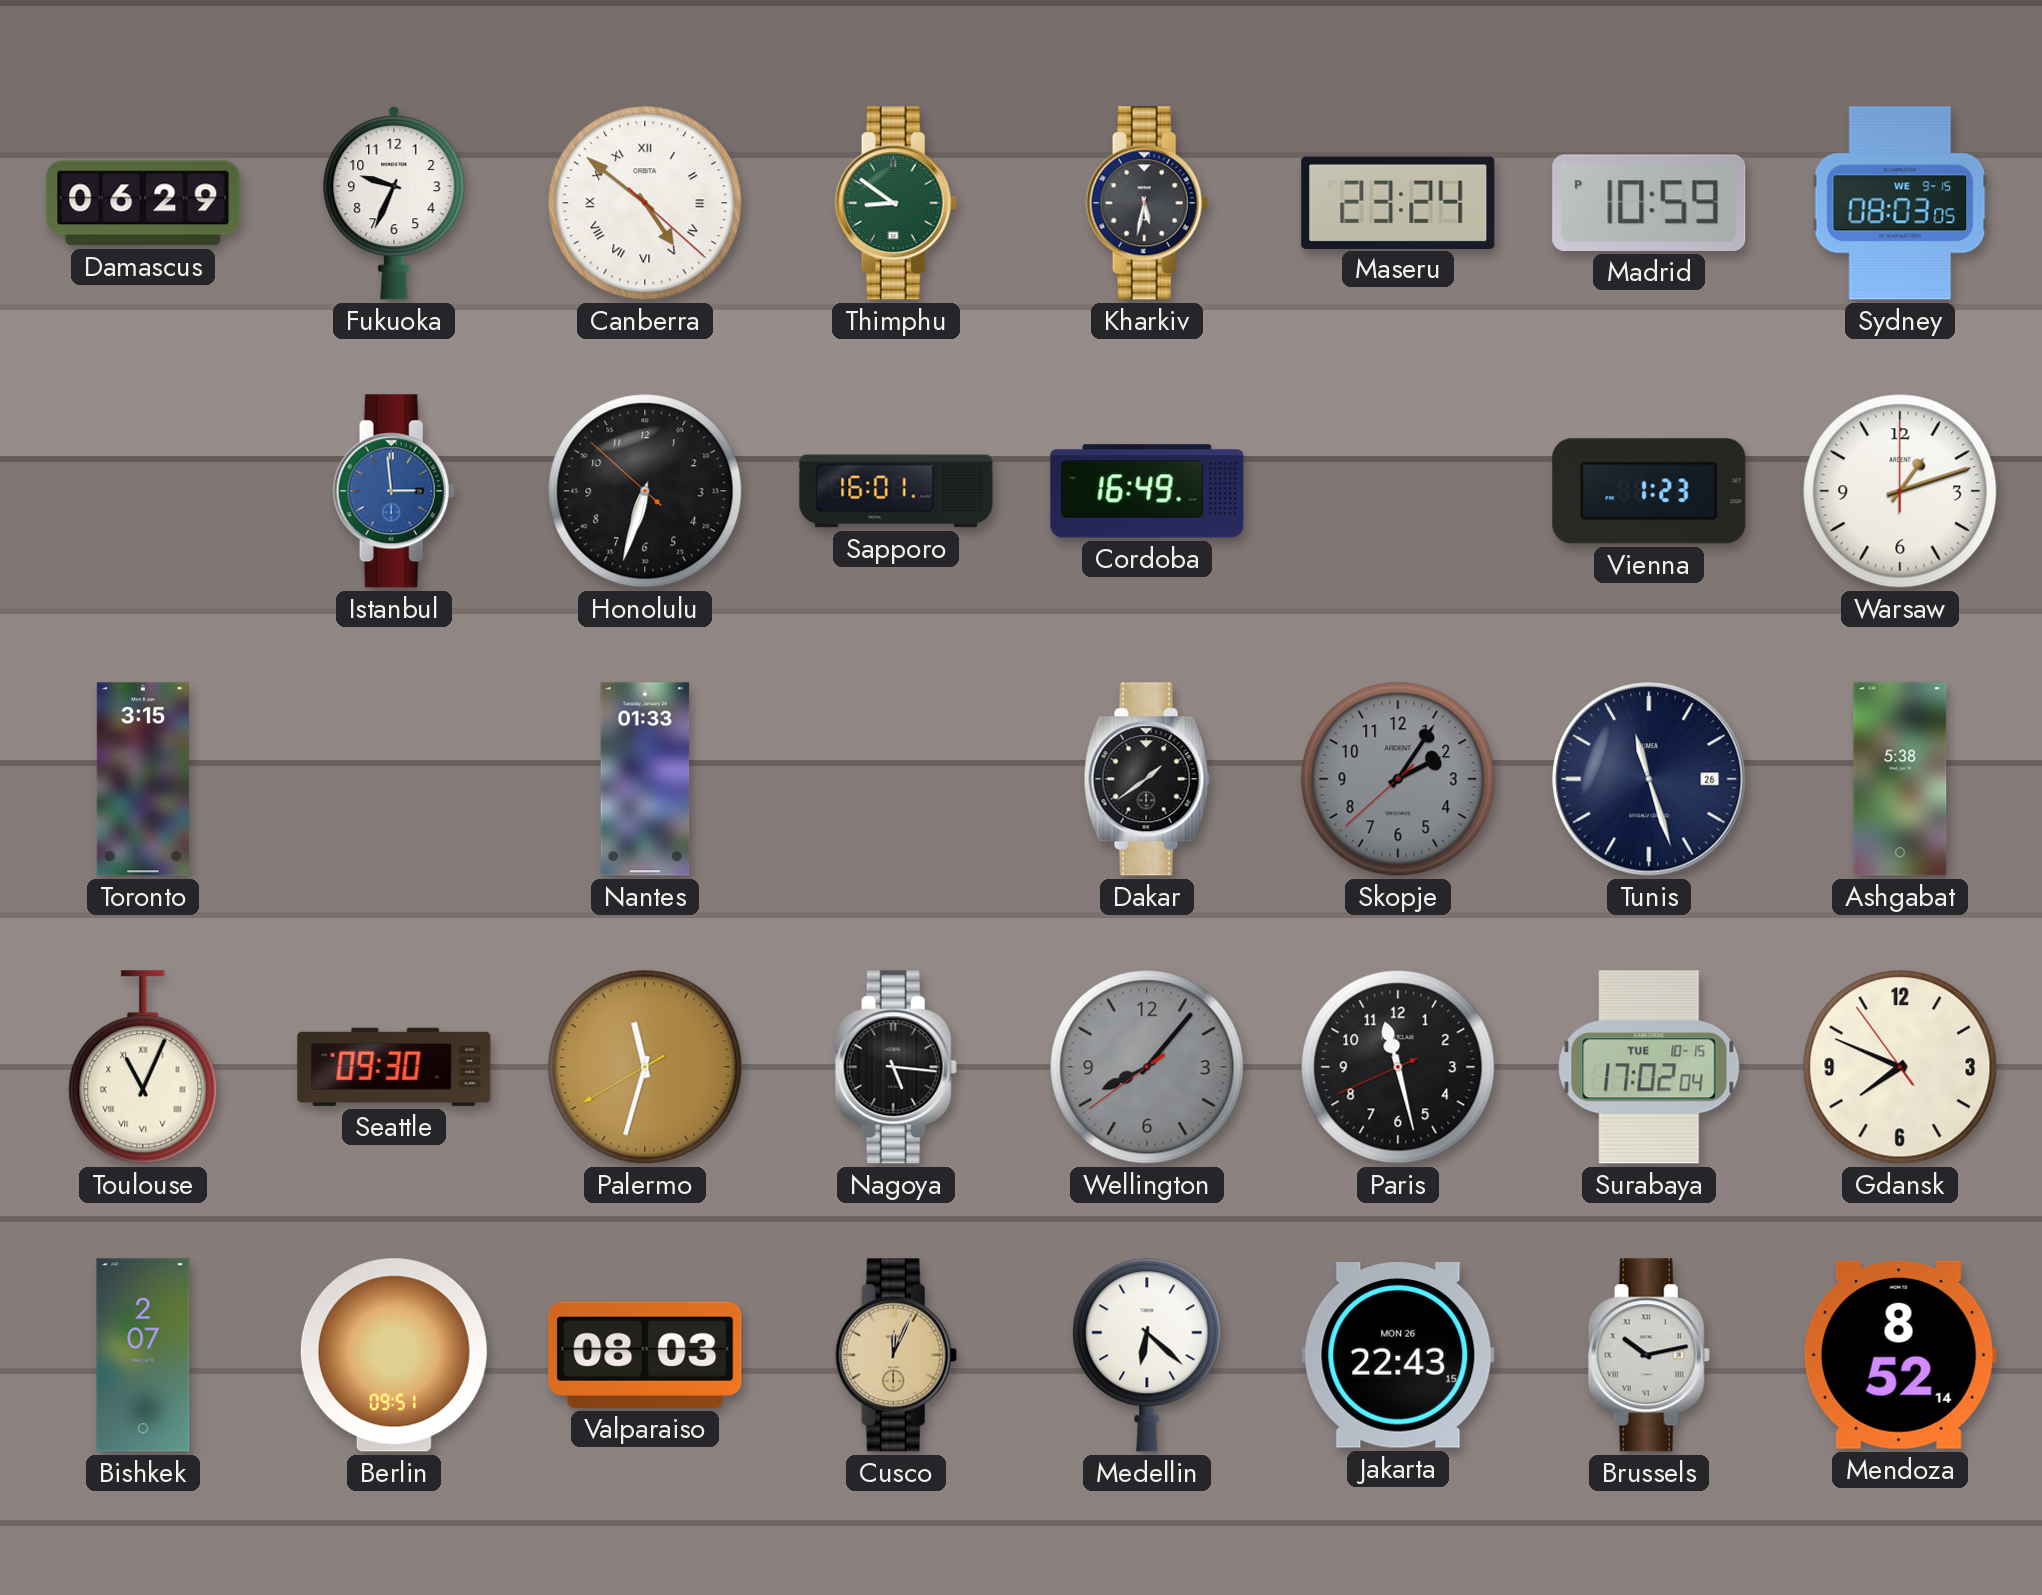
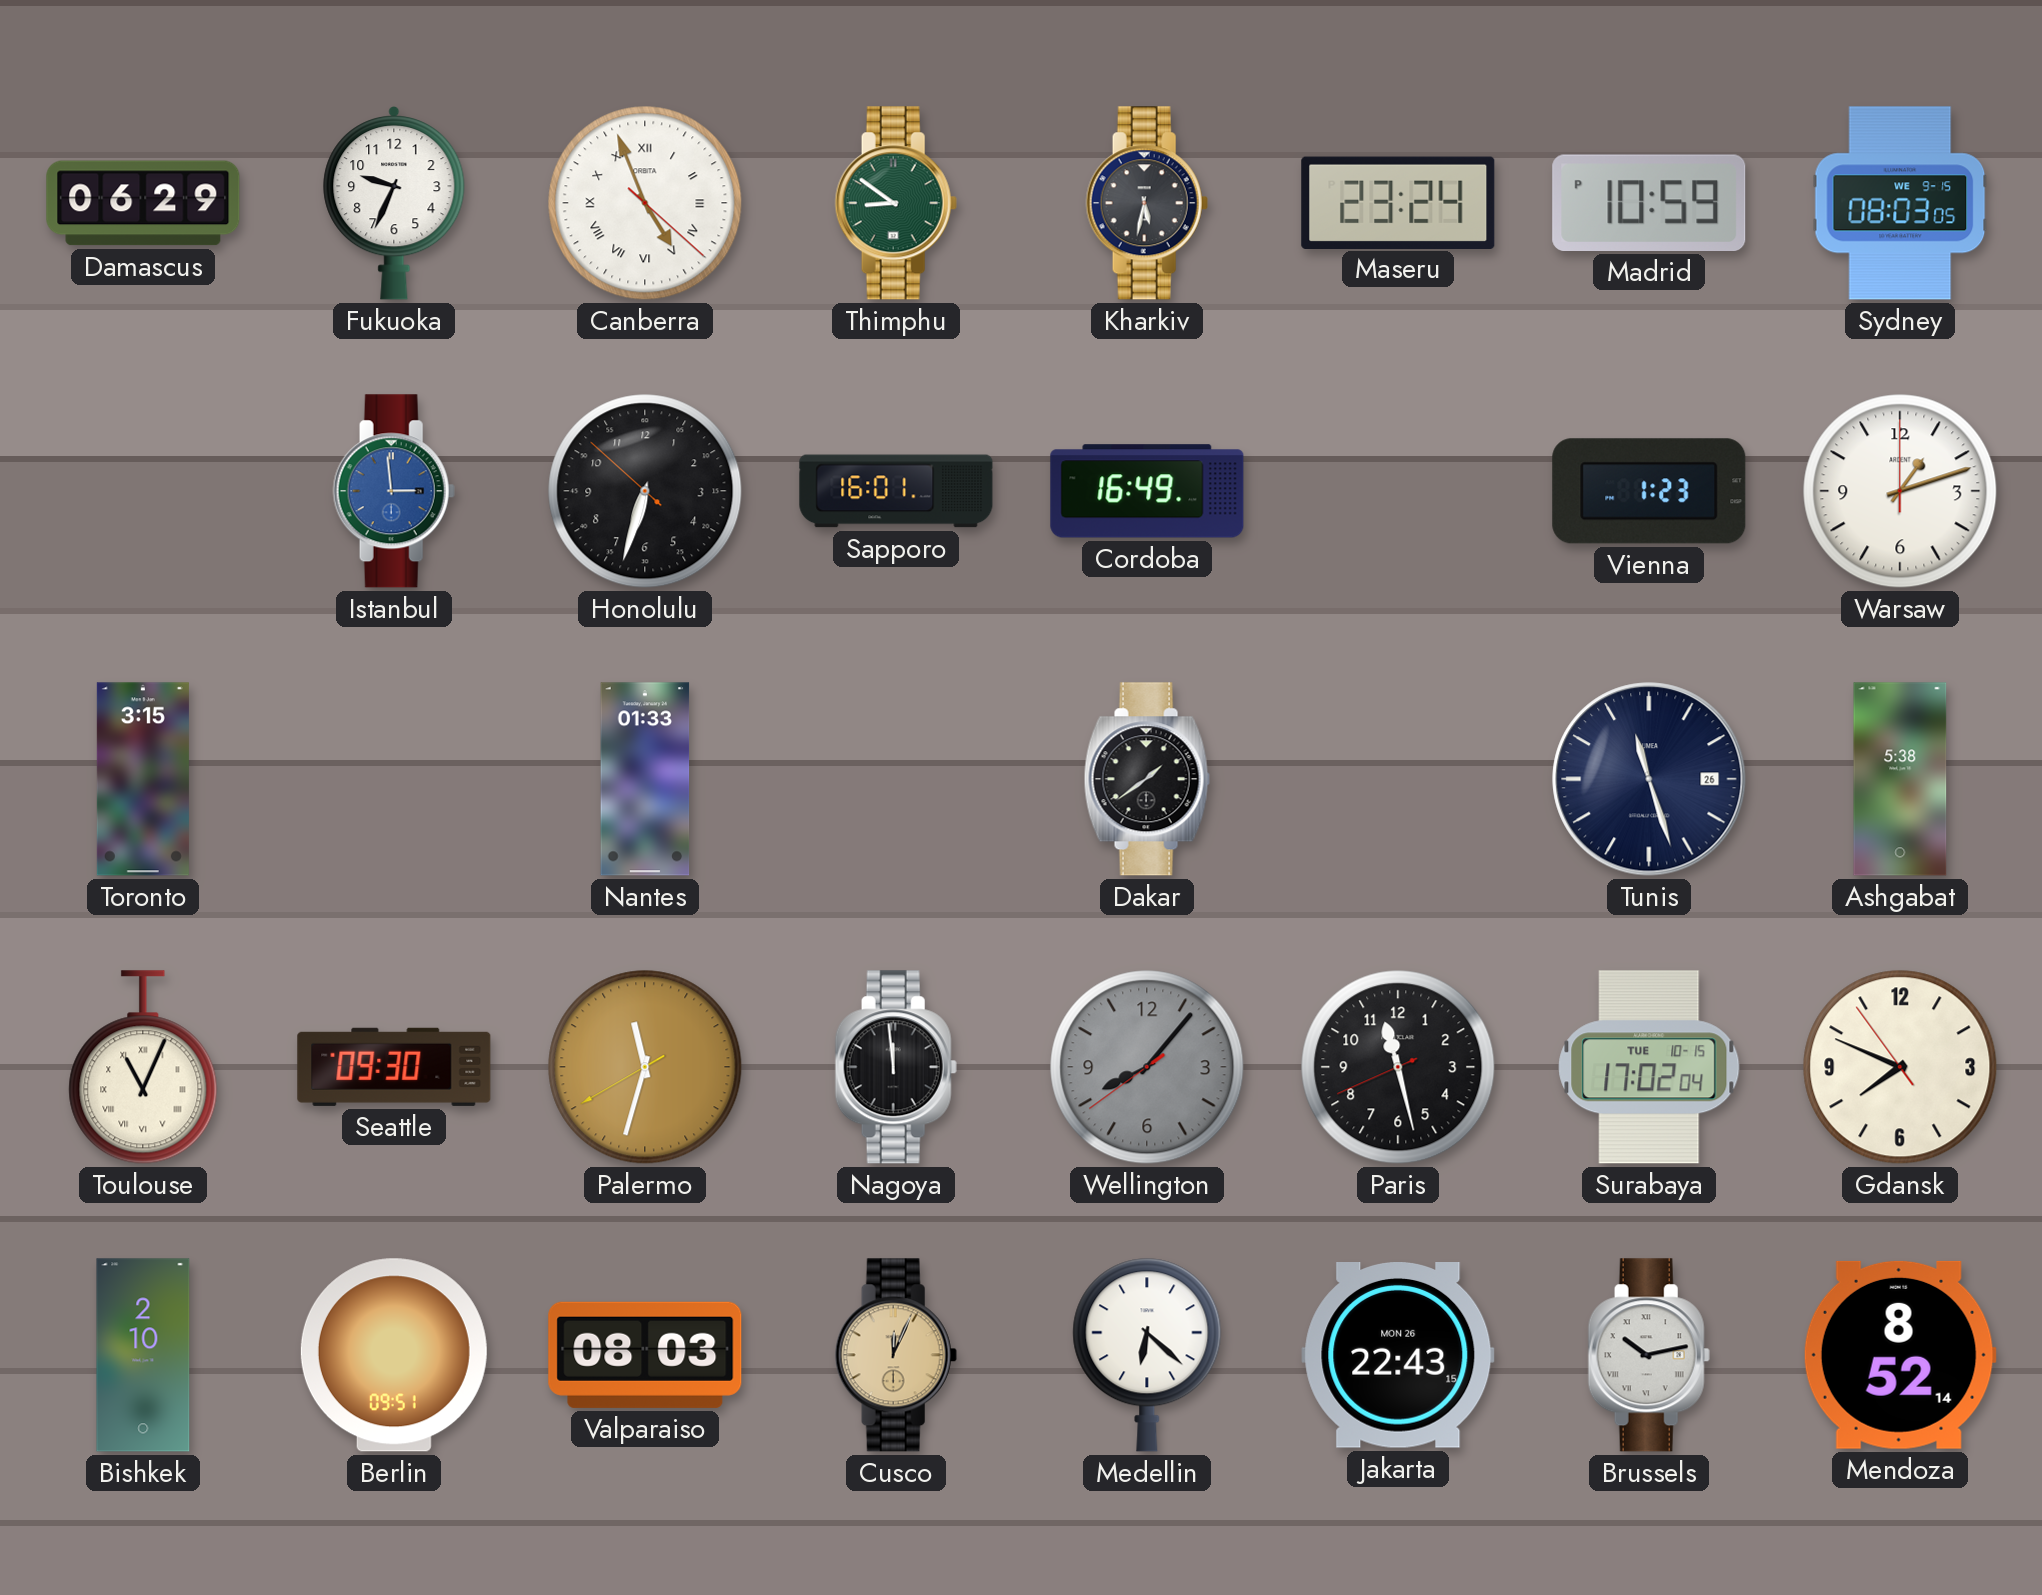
Canberra: 4:51 -> 4:56 (645, 203)
Skopje: 2:05 -> none (1398, 779)
Nagoya: 5:16 -> 11:59 (896, 1067)
Bishkek: 2:07 -> 2:10 (143, 1355)
